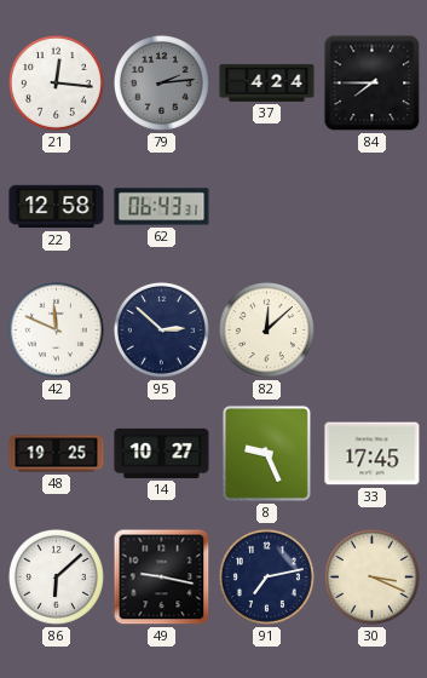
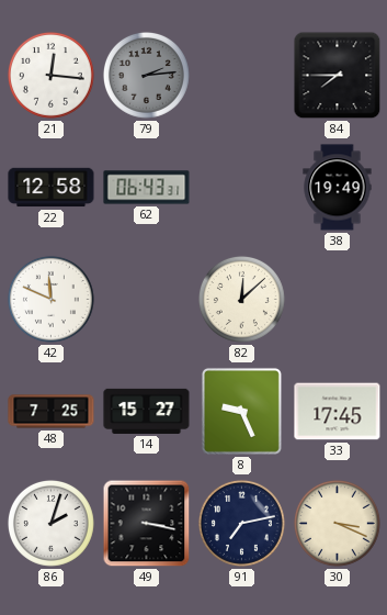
37: 4:24 -> none (267, 84)
38: none -> 19:49 (338, 188)
95: 2:52 -> none (161, 329)
48: 19:25 -> 7:25 (52, 412)
14: 10:27 -> 15:27 (147, 411)
86: 6:08 -> 2:03 (50, 523)
49: 9:17 -> 3:17 (147, 524)
